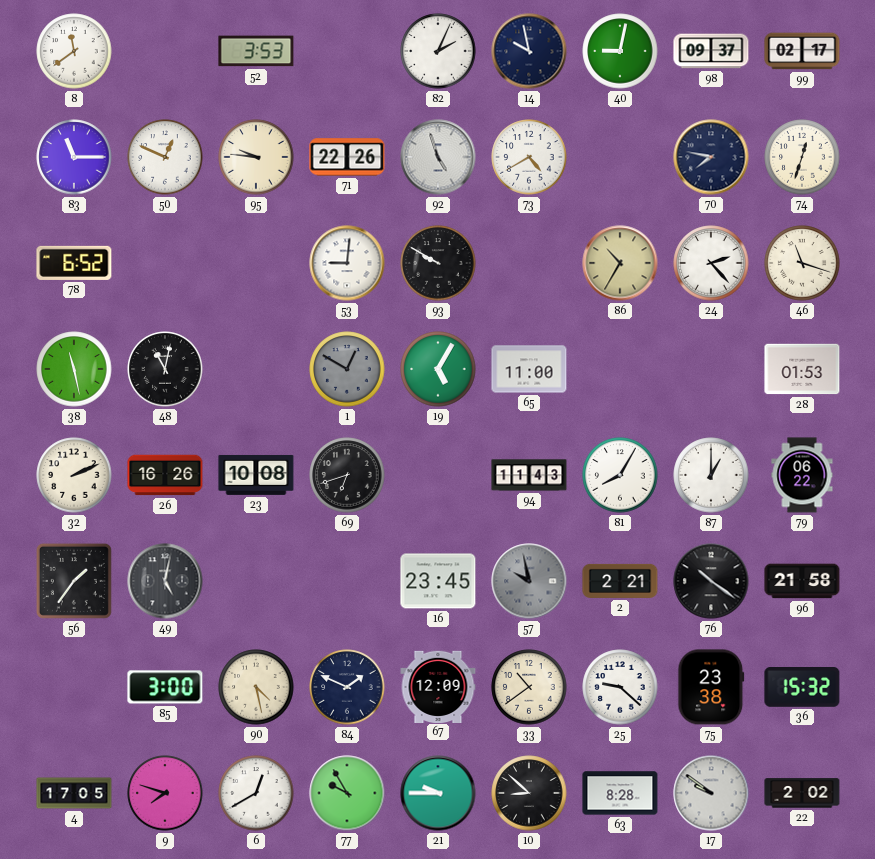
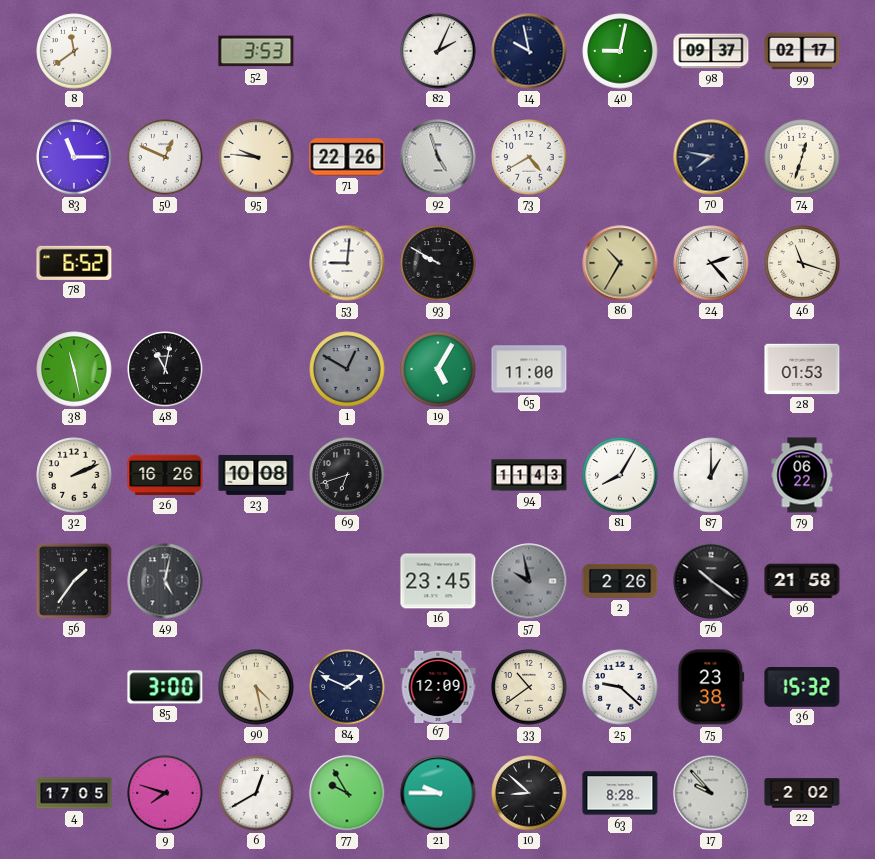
2: 2:21 -> 2:26 (620, 581)
17: 9:51 -> 9:53 (711, 793)
